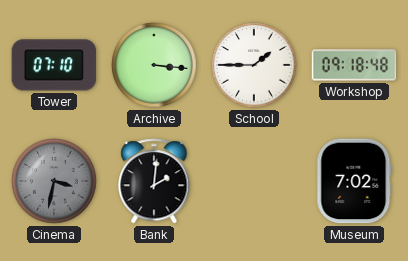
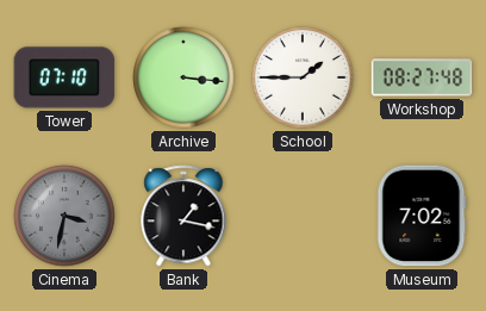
Workshop: 09:18 -> 08:27 (422, 77)
Bank: 2:01 -> 1:17 (183, 216)
